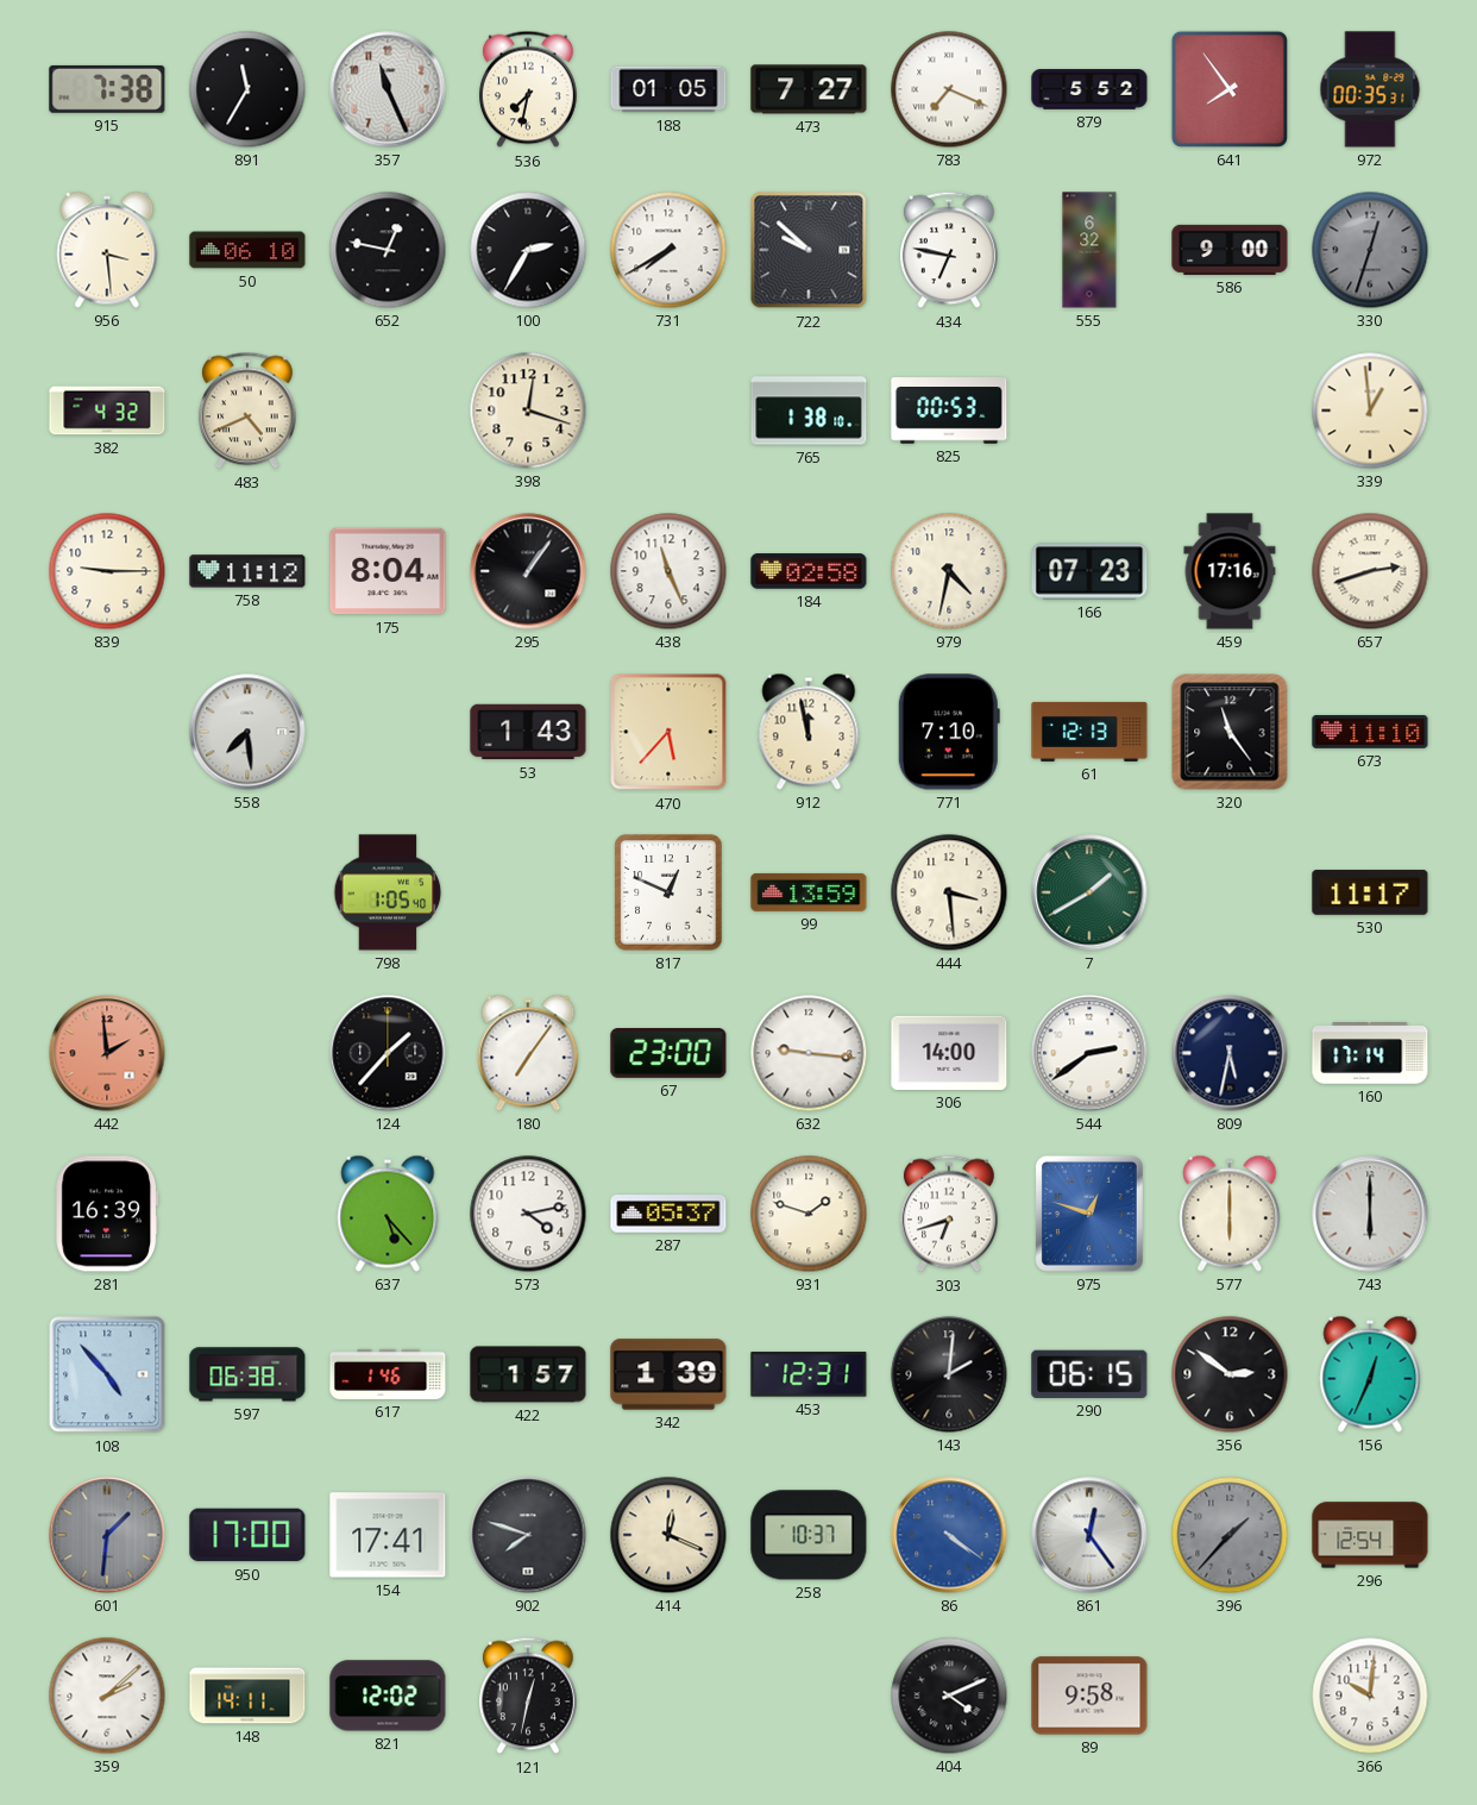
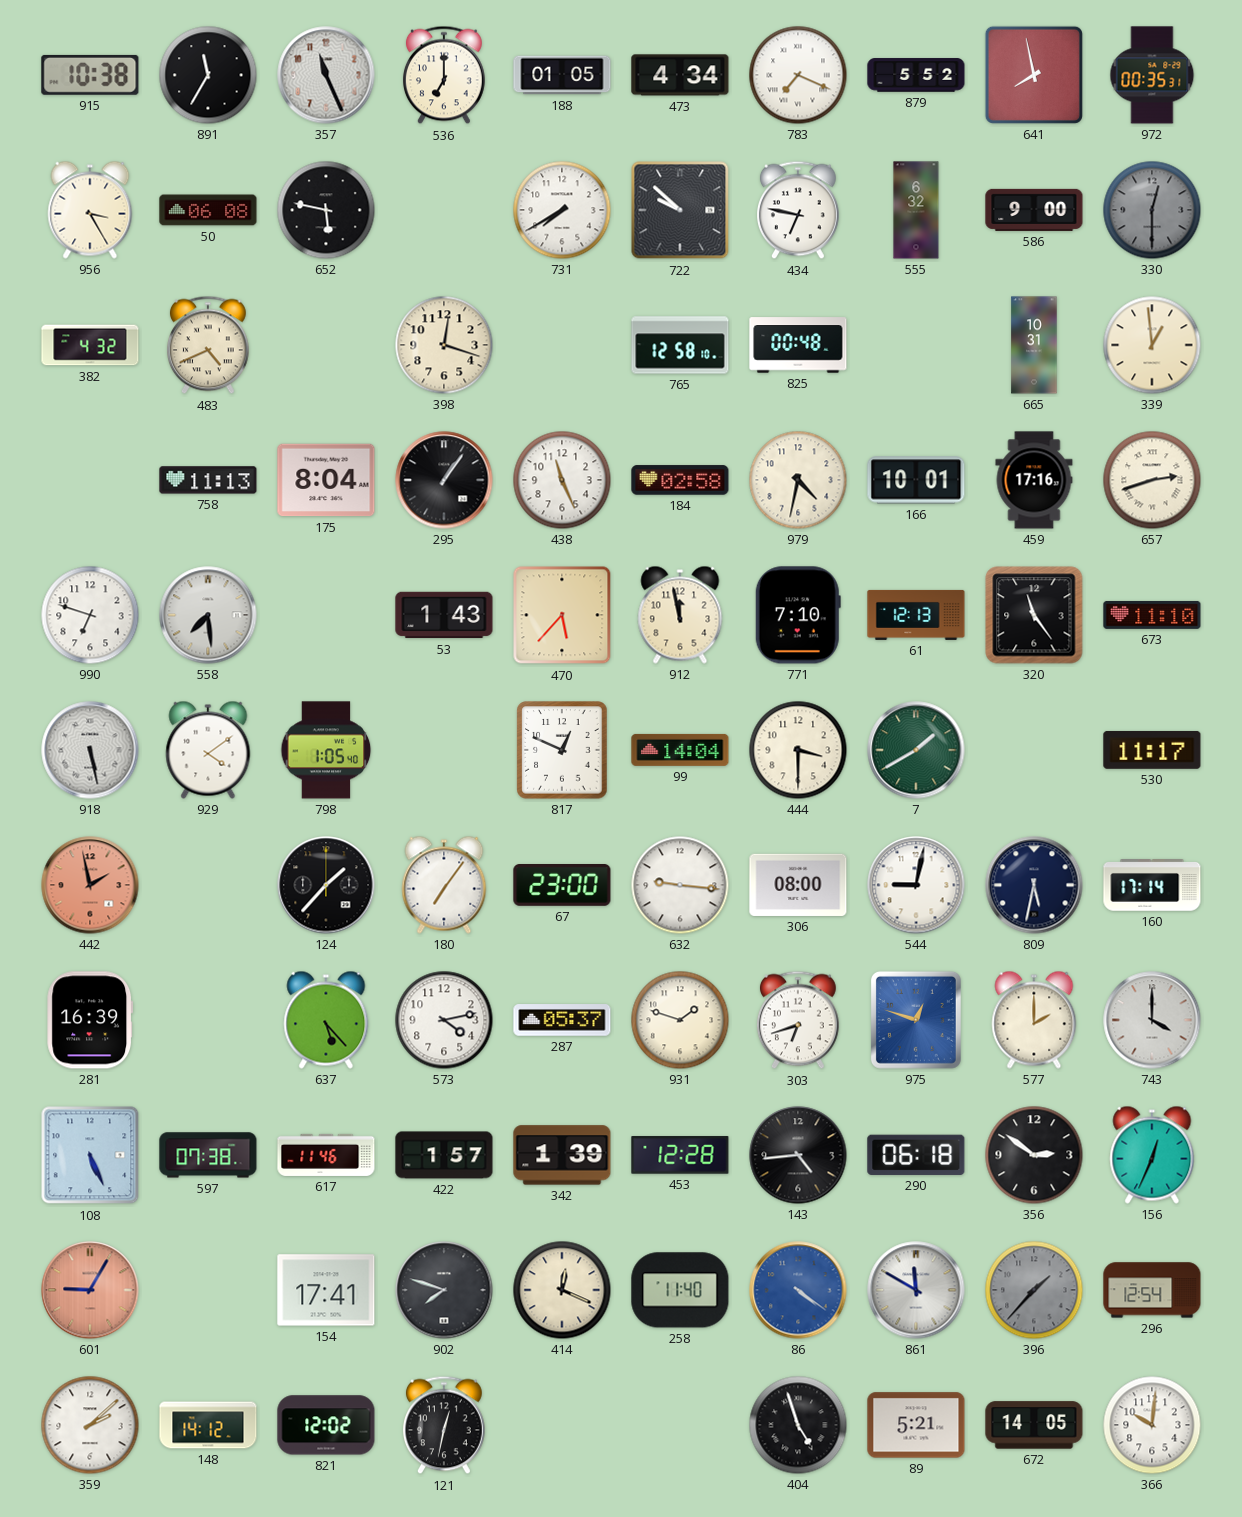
915: 7:38 -> 10:38 (90, 75)
536: 7:32 -> 7:00 (445, 75)
473: 7:27 -> 4:34 (680, 75)
641: 7:54 -> 7:58 (1034, 75)
956: 3:29 -> 3:25 (90, 210)
50: 06:10 -> 06:08 (208, 210)
652: 12:47 -> 5:47 (326, 210)
100: 2:35 -> none (528, 250)
330: 12:33 -> 12:30 (1152, 210)
765: 1:38 -> 12:58 (680, 345)
825: 00:53 -> 00:48 (798, 345)
665: none -> 10:31 (1034, 345)
839: 9:15 -> none (107, 571)
758: 11:12 -> 11:13 (208, 480)
166: 07:23 -> 10:01 (916, 480)
990: none -> 6:48 (90, 615)
918: none -> 5:28 (90, 750)
929: none -> 4:09 (208, 750)
99: 13:59 -> 14:04 (680, 750)
444: 3:29 -> 3:30 (798, 750)
442: 1:59 -> 1:58 (90, 885)
306: 14:00 -> 08:00 (798, 885)
544: 2:39 -> 9:02 (916, 885)
577: 6:00 -> 2:00 (1034, 1020)
743: 6:00 -> 4:00 (1152, 1020)
108: 4:53 -> 5:26 (90, 1155)
597: 06:38 -> 07:38 (208, 1155)
617: 1:46 -> 11:46 (326, 1155)
453: 12:31 -> 12:28 (680, 1155)
143: 2:01 -> 4:44 (798, 1155)
290: 06:15 -> 06:18 (916, 1155)
601: 1:31 -> 9:05 (90, 1290)
601 dial: grey -> salmon (90, 1290)
950: 17:00 -> none (247, 1535)
258: 10:37 -> 11:40 (680, 1290)
861: 12:24 -> 11:50 (916, 1290)
148: 14:11 -> 14:12 (208, 1425)
404: 4:11 -> 4:57 (798, 1425)
89: 9:58 -> 5:21 (916, 1425)
672: none -> 14:05 (1034, 1425)
